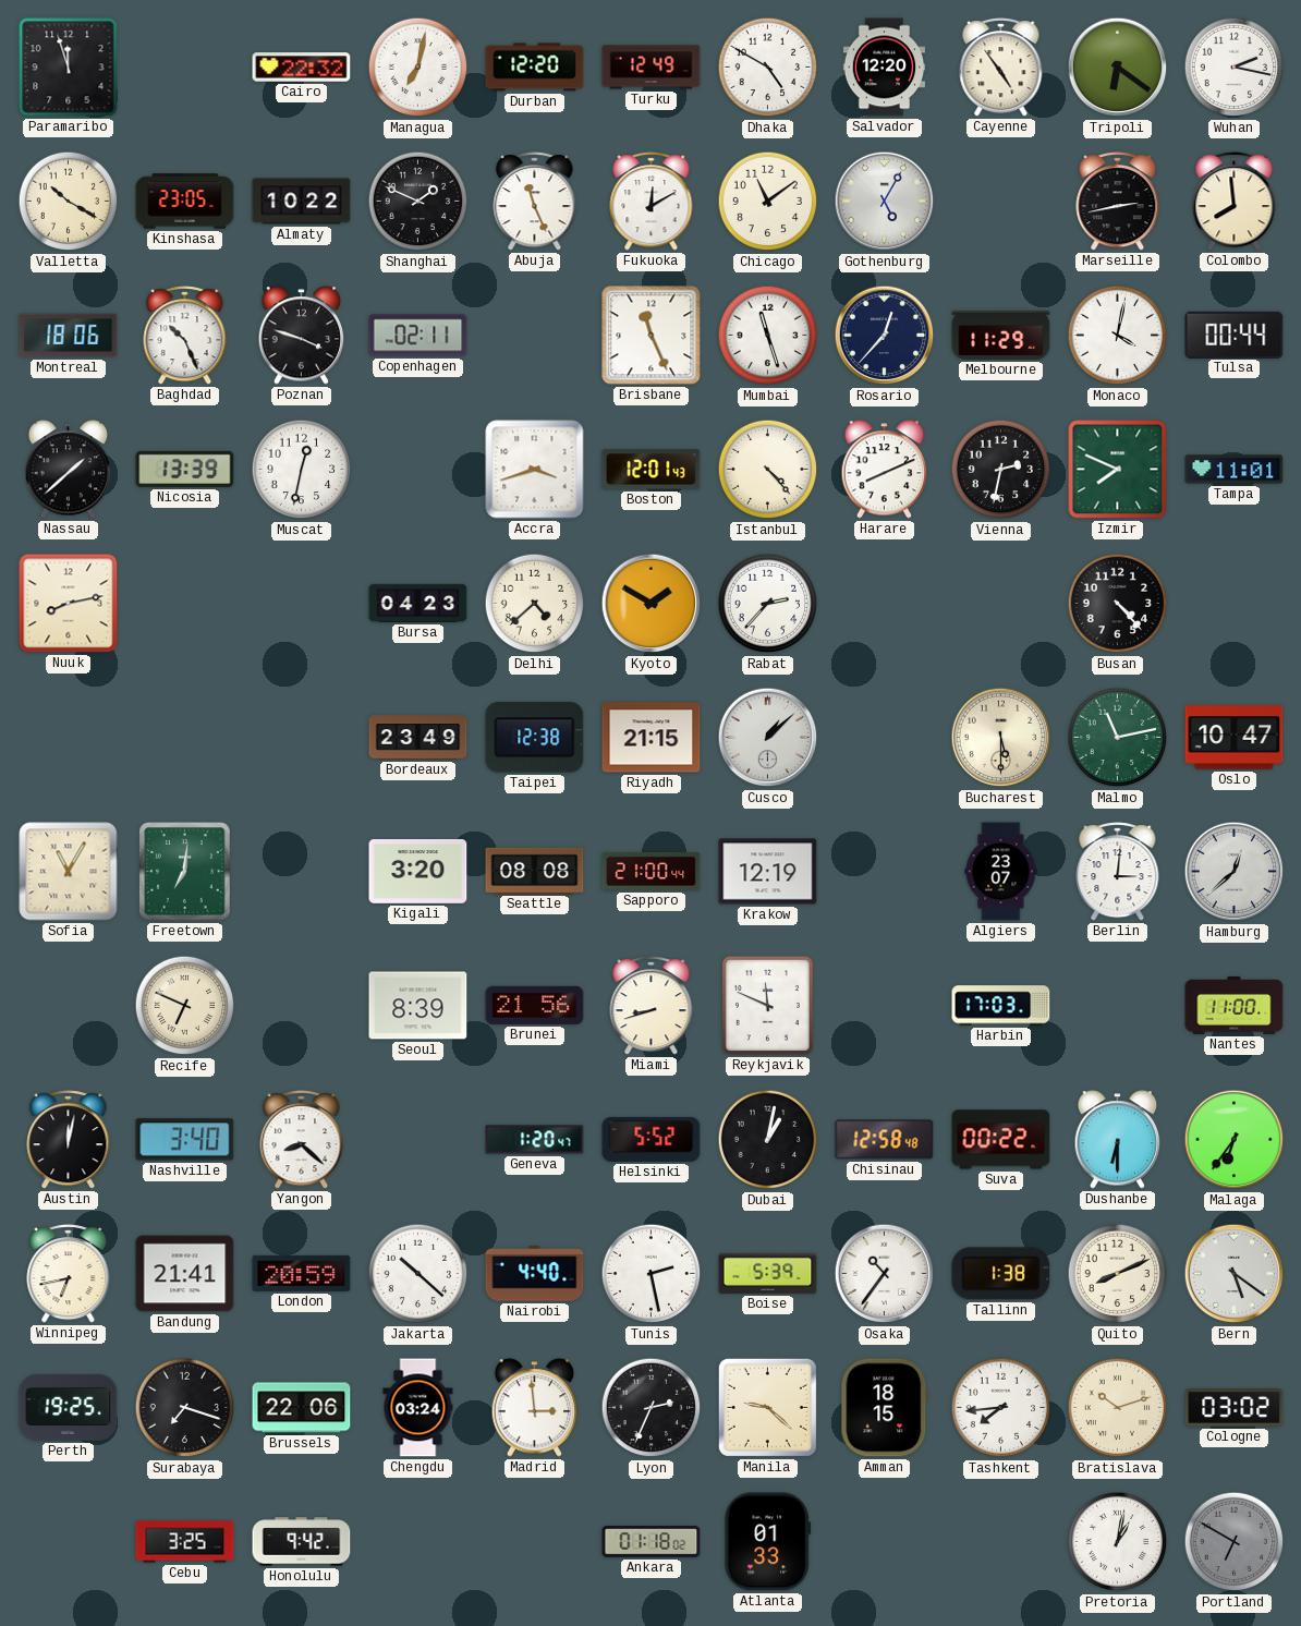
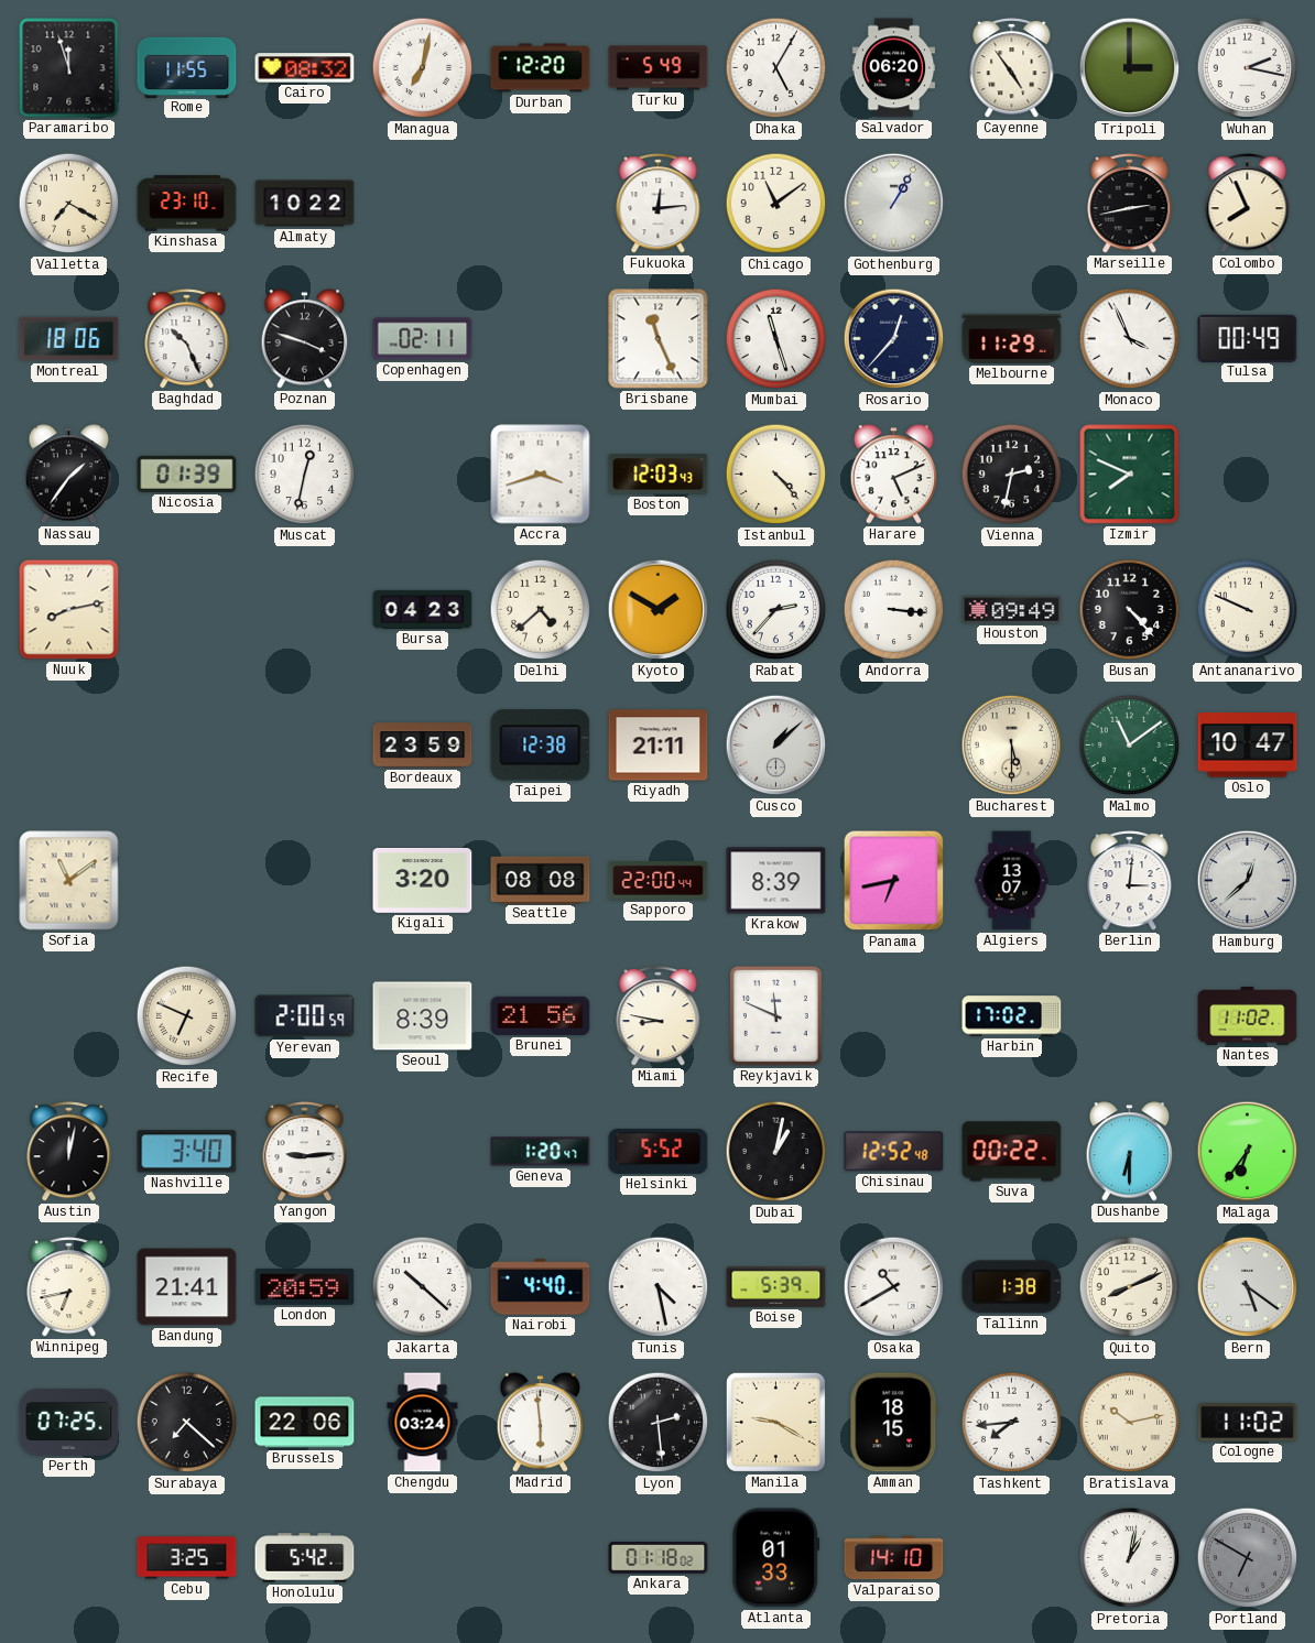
Rome: none -> 11:55 (187, 67)
Cairo: 22:32 -> 08:32 (305, 68)
Turku: 12:49 -> 5:49 (659, 68)
Dhaka: 4:50 -> 5:05 (776, 68)
Salvador: 12:20 -> 06:20 (894, 68)
Tripoli: 6:21 -> 3:00 (1130, 68)
Valletta: 10:20 -> 7:20 (69, 204)
Kinshasa: 23:05 -> 23:10 (187, 204)
Shanghai: 1:49 -> none (418, 202)
Abuja: 11:26 -> none (535, 202)
Fukuoka: 12:10 -> 12:14 (659, 204)
Gothenburg: 5:05 -> 1:05 (894, 204)
Colombo: 7:59 -> 7:56 (1248, 204)
Monaco: 4:02 -> 3:56 (1130, 339)
Tulsa: 00:44 -> 00:49 (1248, 338)
Nassau: 1:38 -> 1:36 (69, 475)
Nicosia: 13:39 -> 01:39 (187, 474)
Boston: 12:01 -> 12:03 (659, 475)
Harare: 8:11 -> 5:11 (894, 475)
Tampa: 11:01 -> none (1235, 470)
Andorra: none -> 3:16 (894, 610)
Houston: none -> 09:49 (1012, 609)
Antananarivo: none -> 9:49 (1248, 610)
Bordeaux: 23:49 -> 23:59 (423, 746)
Riyadh: 21:15 -> 21:11 (659, 746)
Malmo: 11:13 -> 11:09 (1130, 746)
Sofia: 11:05 -> 11:09 (69, 881)
Freetown: 7:01 -> none (185, 872)
Sapporo: 21:00 -> 22:00 (659, 880)
Krakow: 12:19 -> 8:39 (776, 881)
Panama: none -> 6:43 (894, 881)
Algiers: 23:07 -> 13:07 (1012, 881)
Yerevan: none -> 2:00 (305, 1016)
Miami: 8:42 -> 8:47 (659, 1016)
Harbin: 17:03 -> 17:02 (1012, 1016)
Nantes: 11:00 -> 11:02 (1248, 1015)
Yangon: 8:22 -> 9:14 (305, 1152)
Chisinau: 12:58 -> 12:52 (894, 1152)
Tunis: 2:28 -> 4:28 (659, 1287)
Osaka: 10:36 -> 10:40 (894, 1287)
Perth: 19:25 -> 07:25 (69, 1422)
Surabaya: 7:18 -> 7:22 (187, 1423)
Madrid: 2:59 -> 5:59 (541, 1423)
Lyon: 2:34 -> 2:29 (659, 1423)
Manila: 9:22 -> 9:20 (775, 1422)
Bratislava: 10:12 -> 10:13 (1130, 1423)
Cologne: 03:02 -> 11:02 (1248, 1423)
Honolulu: 9:42 -> 5:42 (305, 1558)
Valparaiso: none -> 14:10 (894, 1558)
